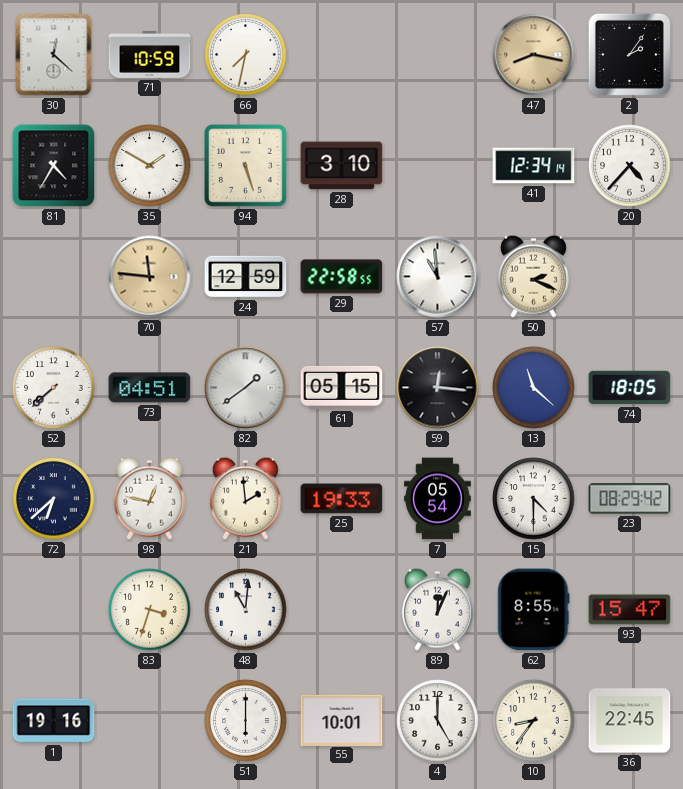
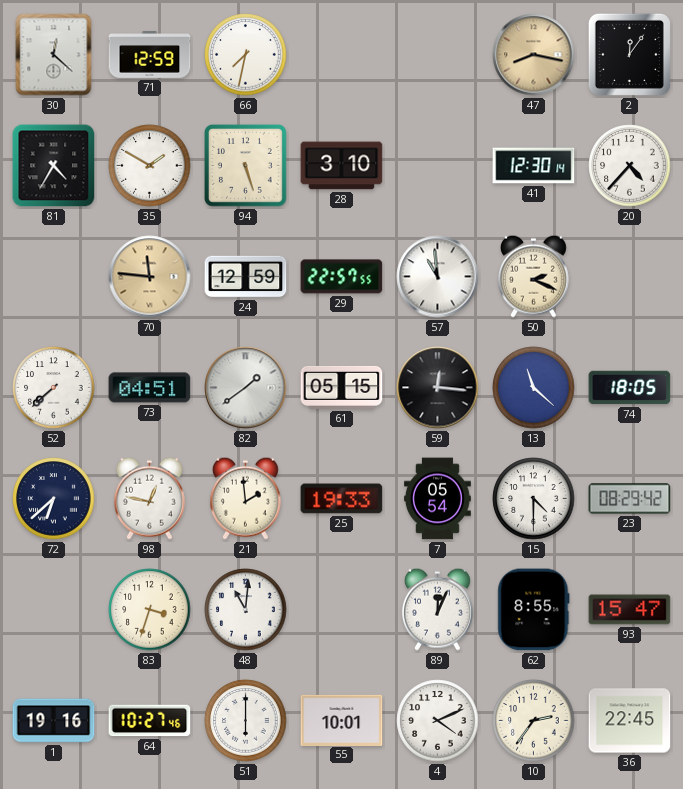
71: 10:59 -> 12:59 (150, 55)
2: 2:06 -> 12:06 (629, 54)
41: 12:34 -> 12:30 (534, 166)
29: 22:58 -> 22:57 (342, 277)
64: none -> 10:27 (150, 721)
4: 5:00 -> 4:11 (438, 721)
10: 8:36 -> 2:36 (534, 721)
